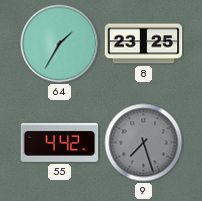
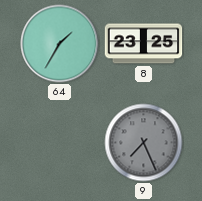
55: 4:42 -> none (60, 142)
9: 7:27 -> 7:26 (144, 143)
